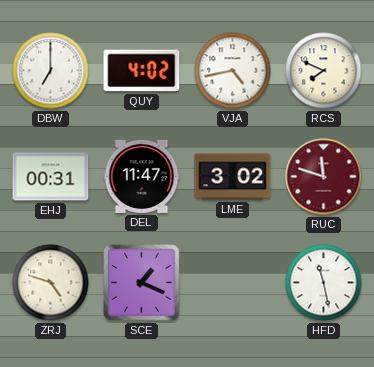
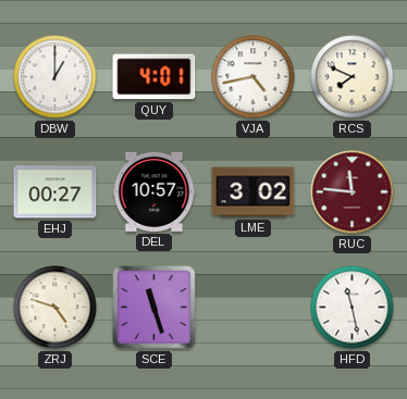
DBW: 7:00 -> 1:00 (55, 77)
QUY: 4:02 -> 4:01 (155, 77)
EHJ: 00:31 -> 00:27 (55, 192)
DEL: 11:47 -> 10:57 (155, 191)
RUC: 11:48 -> 11:46 (353, 192)
SCE: 1:19 -> 11:27 (155, 308)
